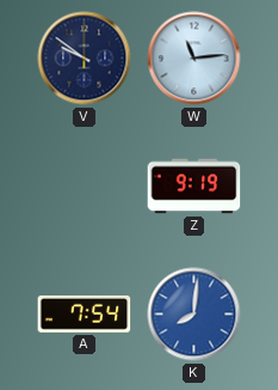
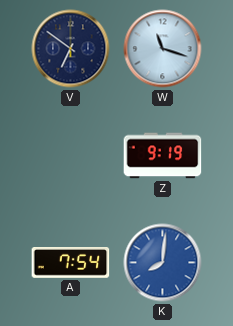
V: 9:51 -> 6:51 (71, 49)
W: 11:14 -> 11:18 (163, 49)
